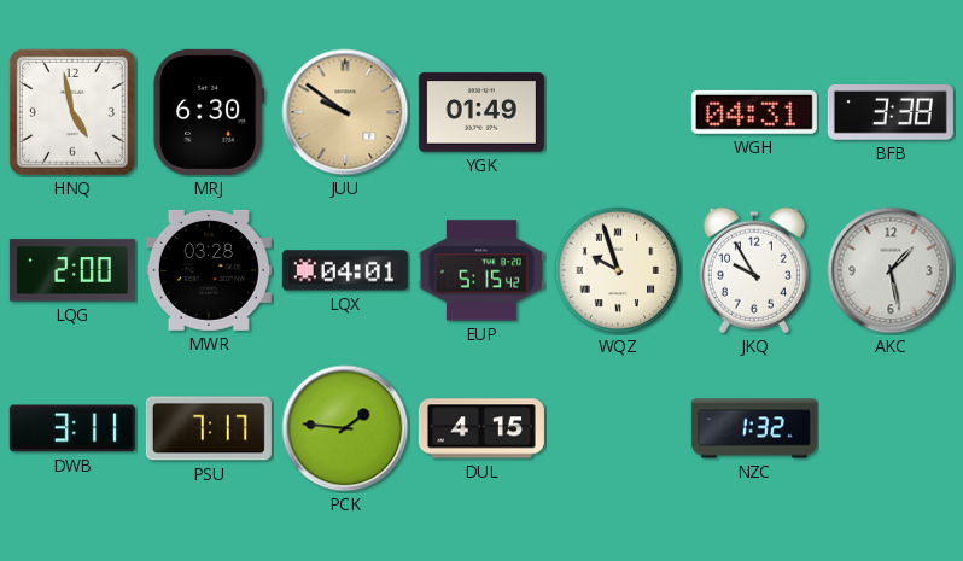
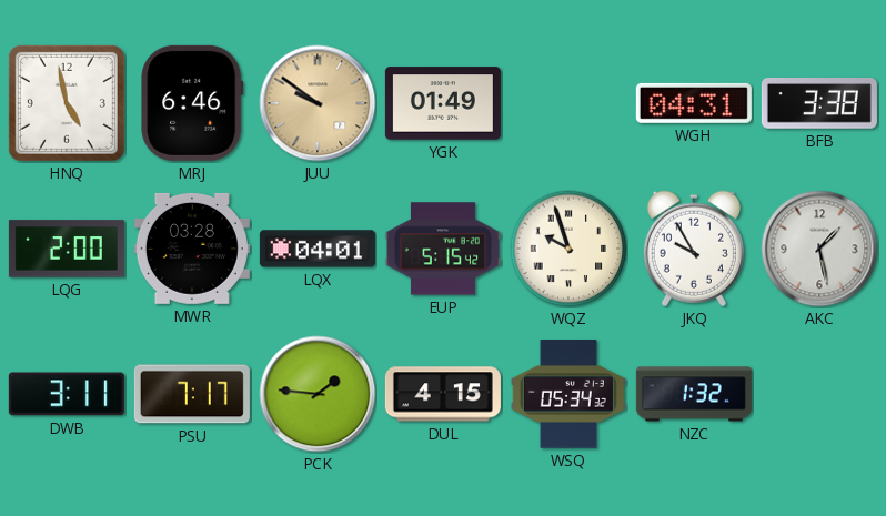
MRJ: 6:30 -> 6:46 (192, 103)
WSQ: none -> 05:34 (568, 394)
